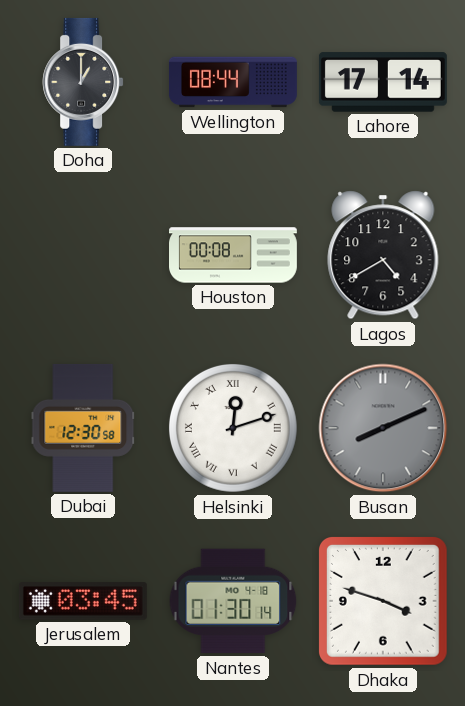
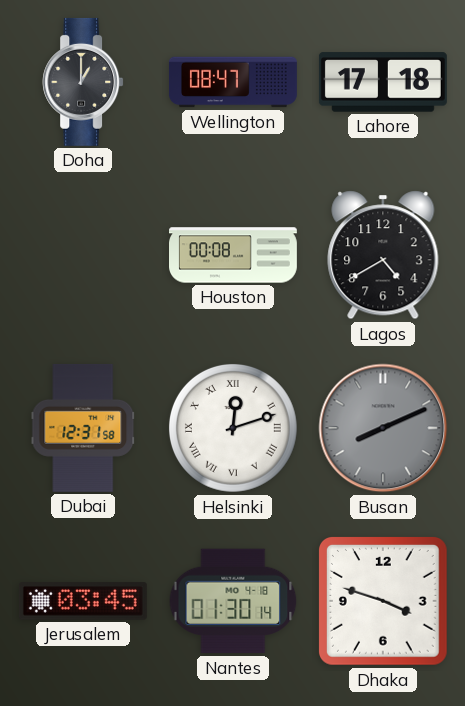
Wellington: 08:44 -> 08:47 (233, 82)
Lahore: 17:14 -> 17:18 (383, 82)
Dubai: 12:30 -> 12:31 (83, 428)
